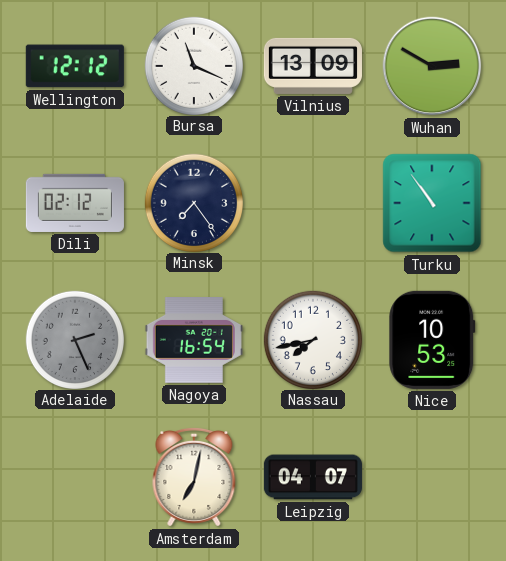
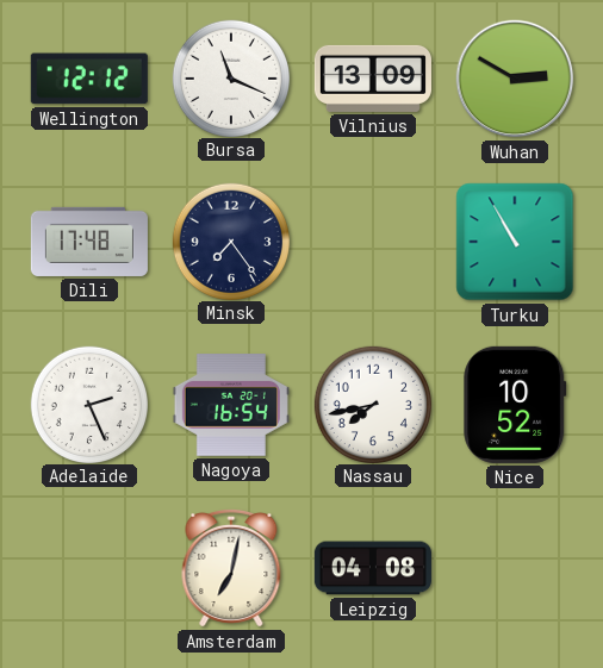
Dili: 02:12 -> 17:48 (89, 242)
Turku: 10:54 -> 10:55 (515, 242)
Adelaide dial: grey -> white (88, 404)
Nice: 10:53 -> 10:52 (515, 405)
Leipzig: 04:07 -> 04:08 (373, 568)
